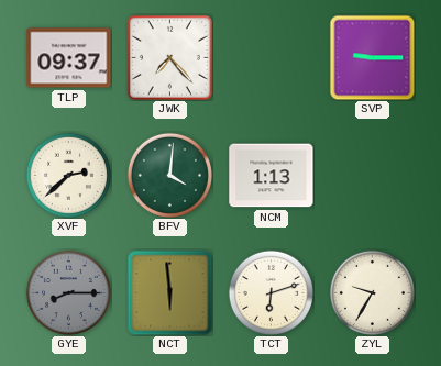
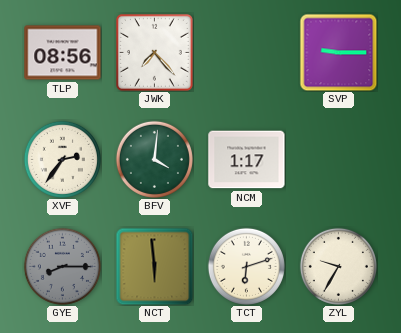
TLP: 09:37 -> 08:56 (63, 53)
XVF: 2:38 -> 2:36 (62, 159)
NCM: 1:13 -> 1:17 (247, 160)
